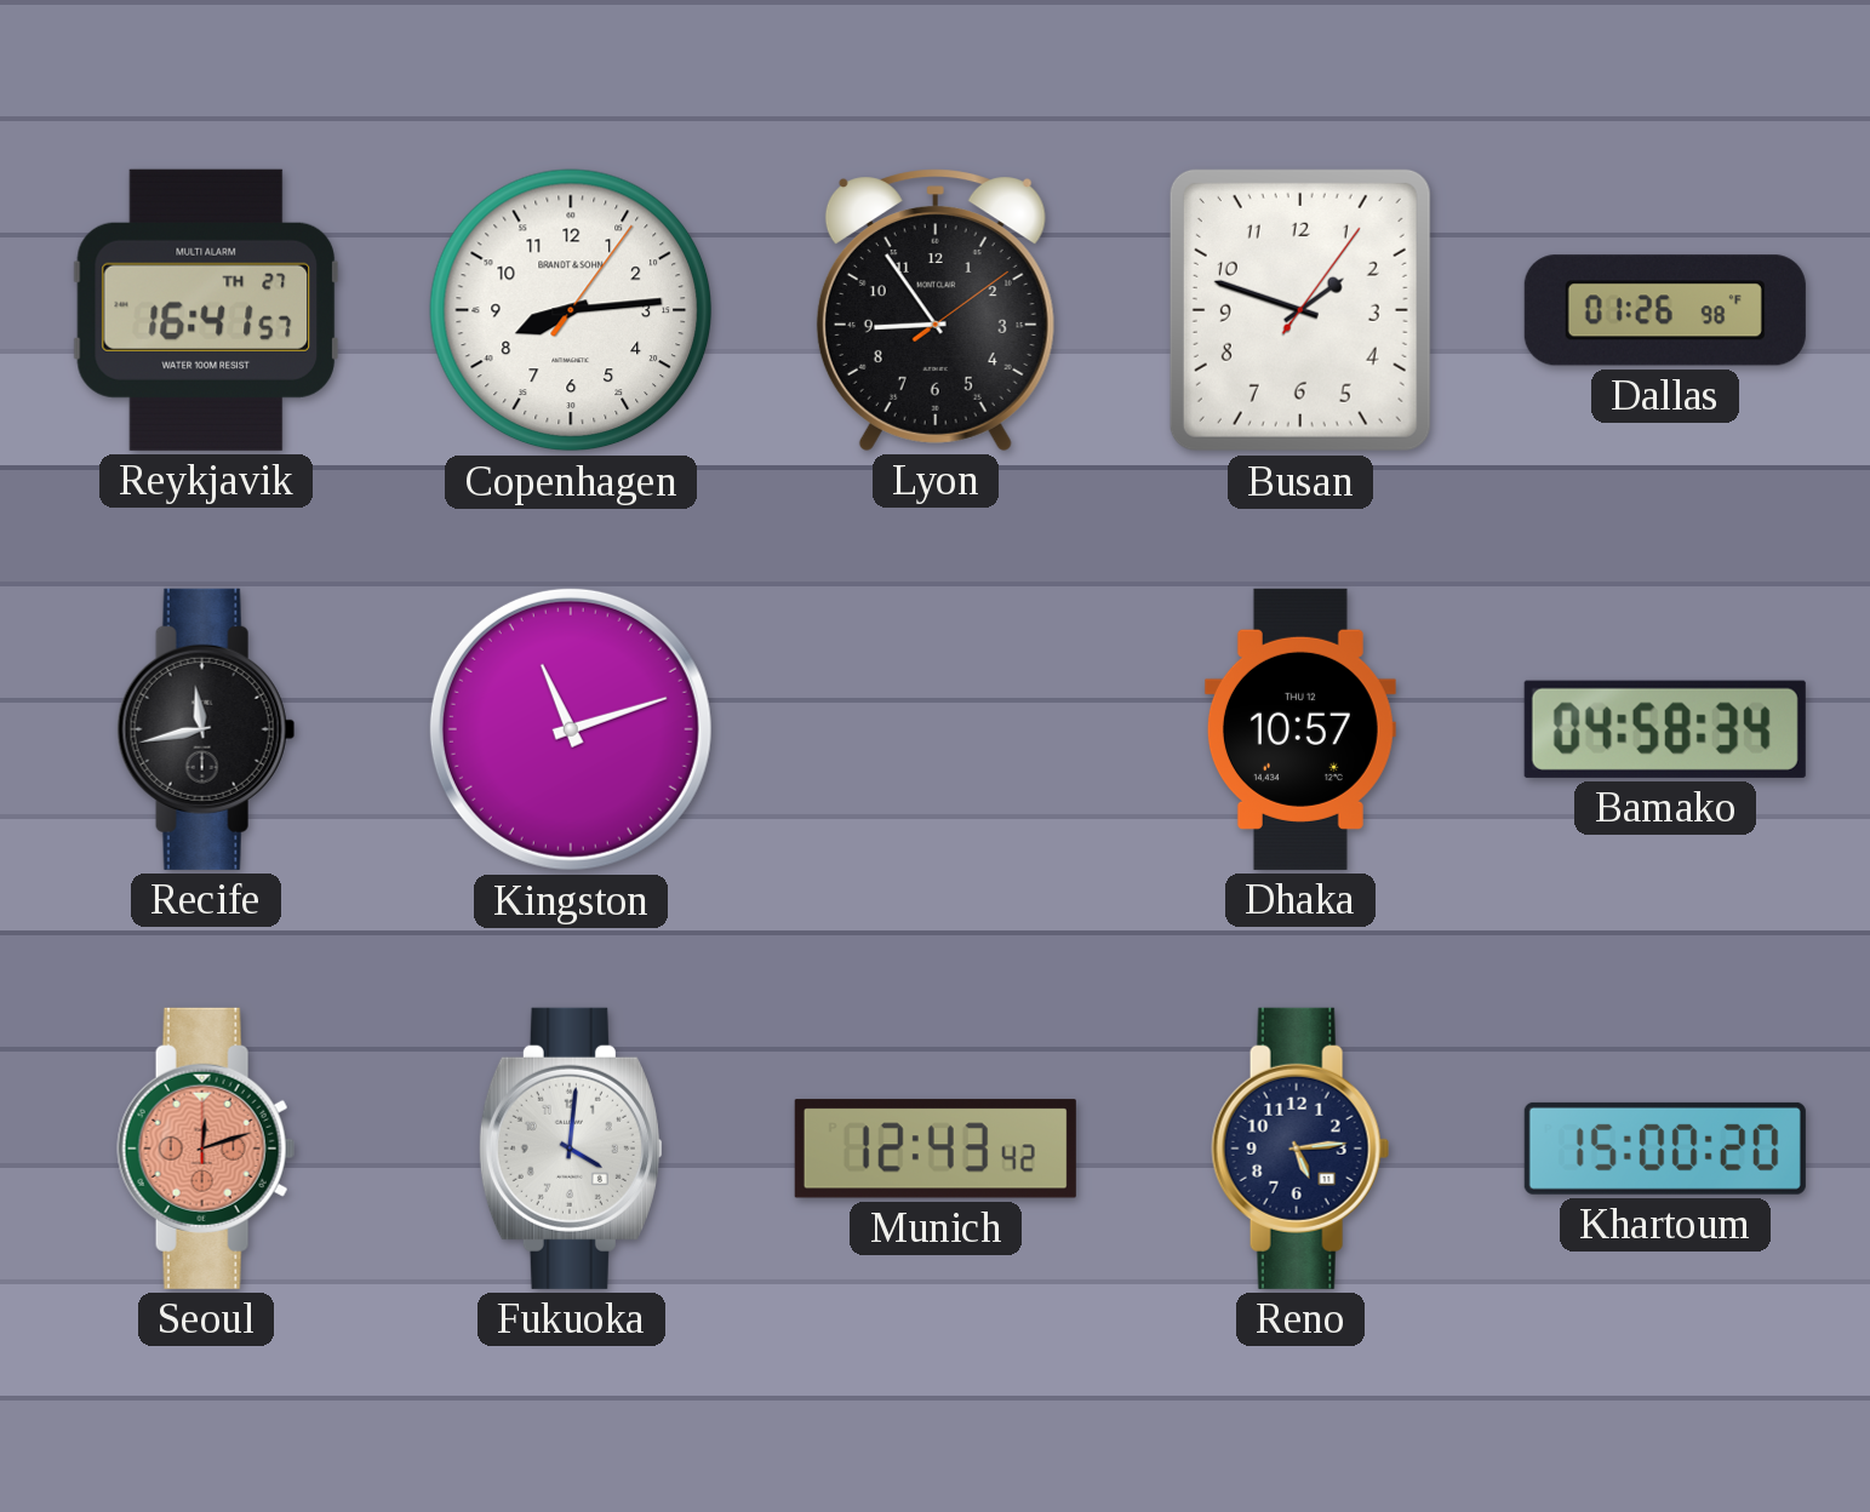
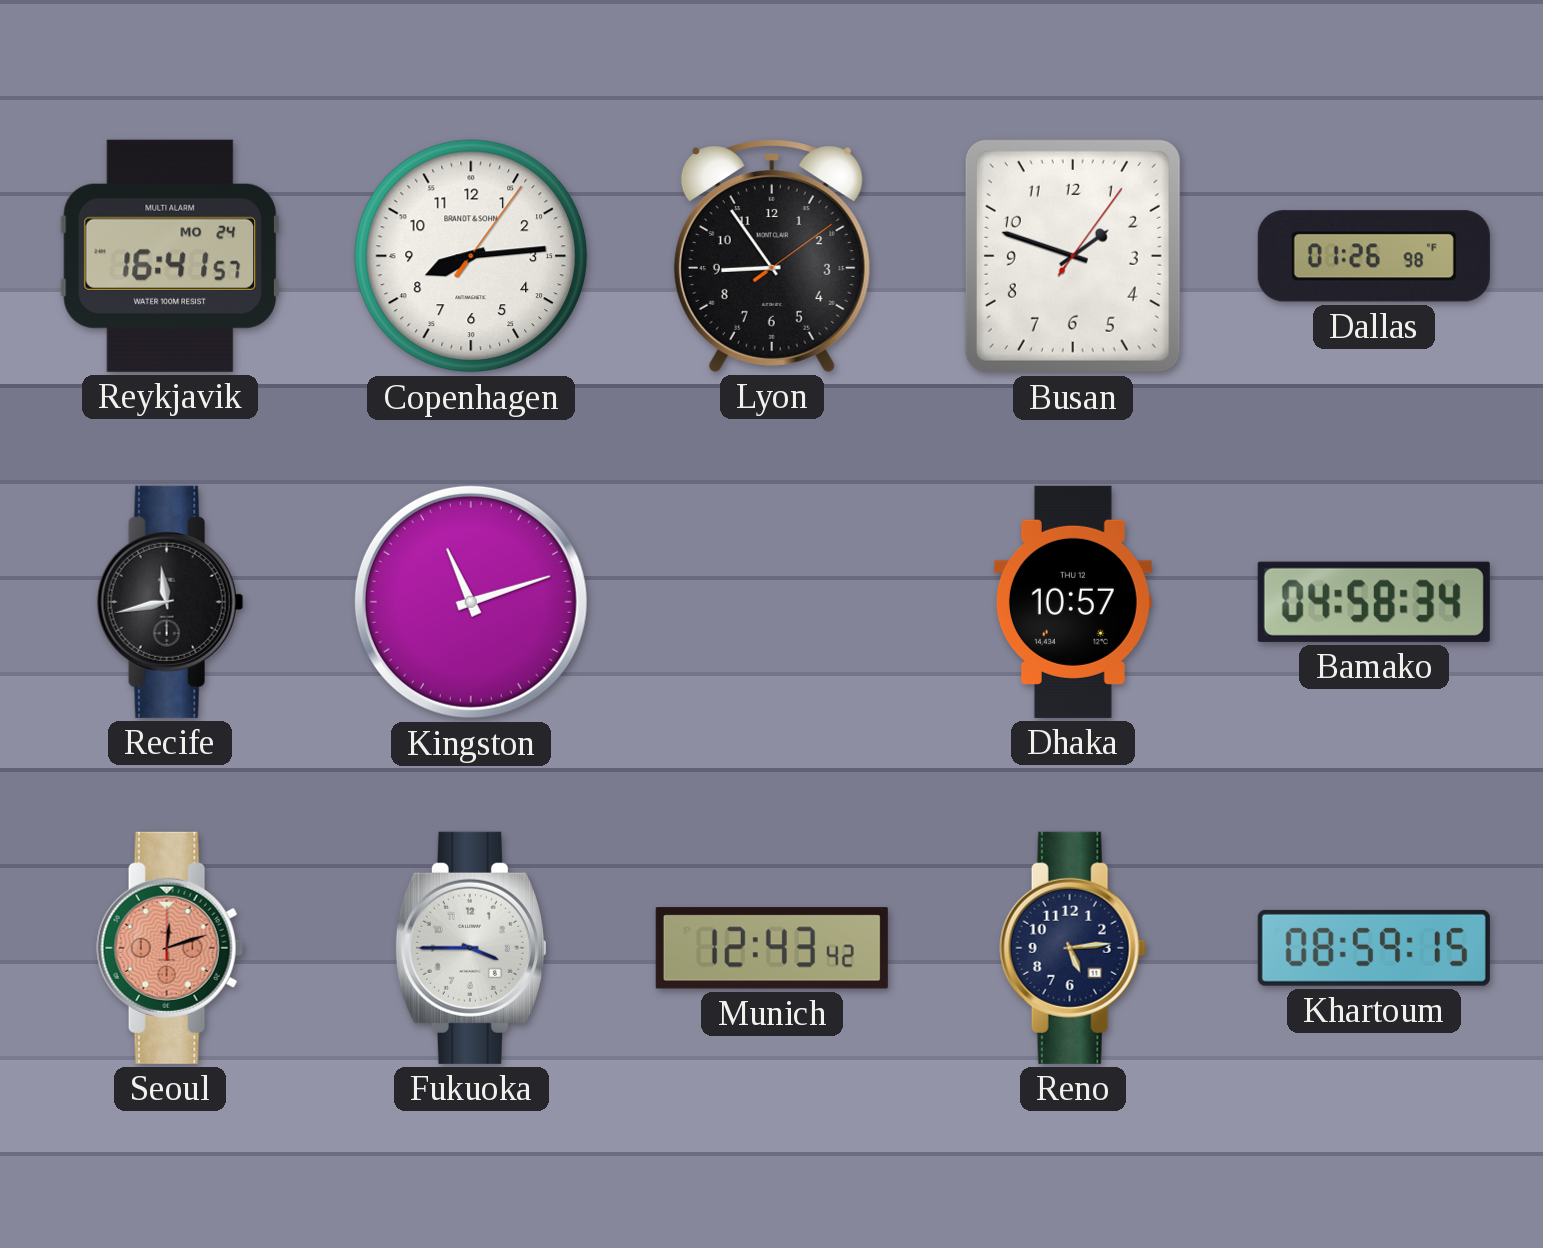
Reykjavik date: TH 27 -> MO 24 (170, 256)
Fukuoka: 4:01 -> 3:45 (471, 948)
Khartoum: 15:00 -> 08:59 (1374, 948)
